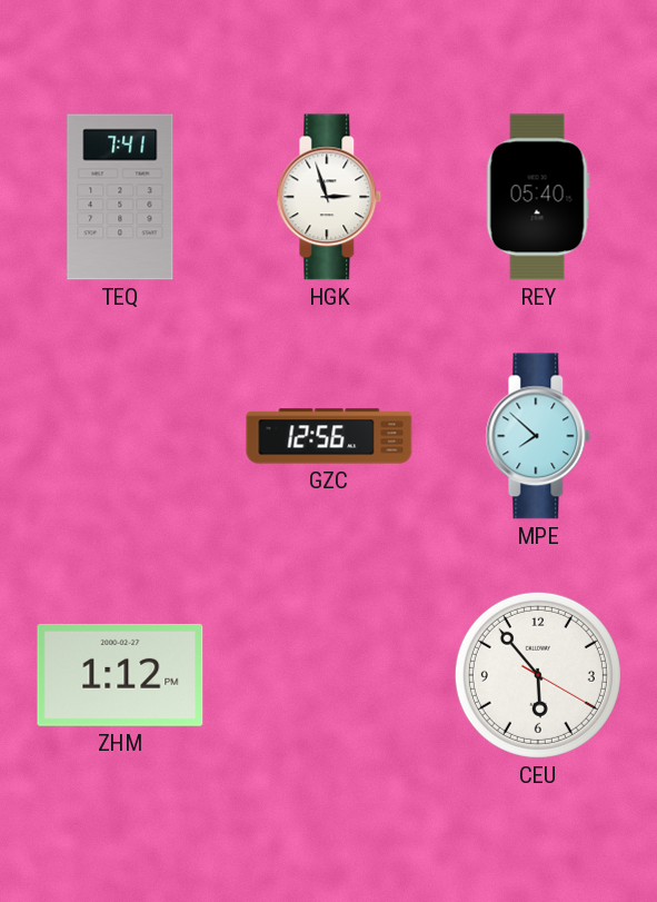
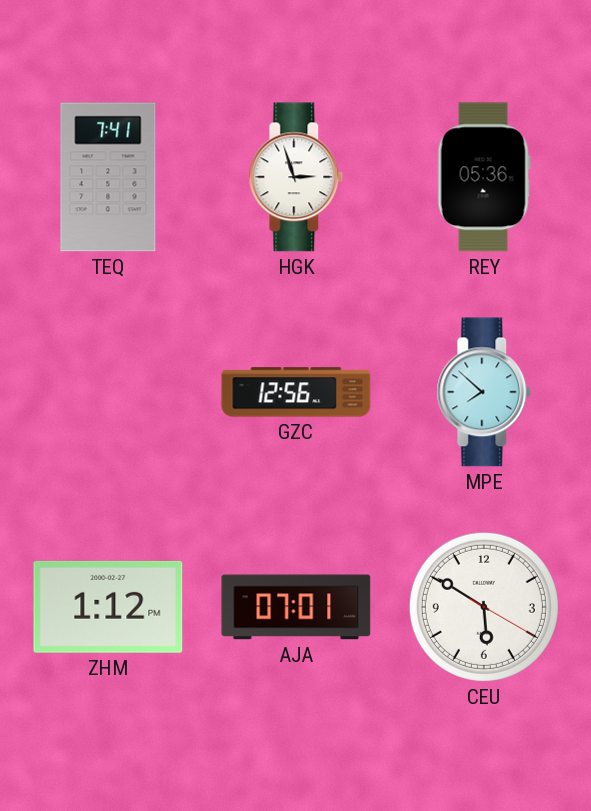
REY: 05:40 -> 05:36 (484, 177)
AJA: none -> 07:01 (296, 607)
CEU: 5:53 -> 5:50 (484, 607)
